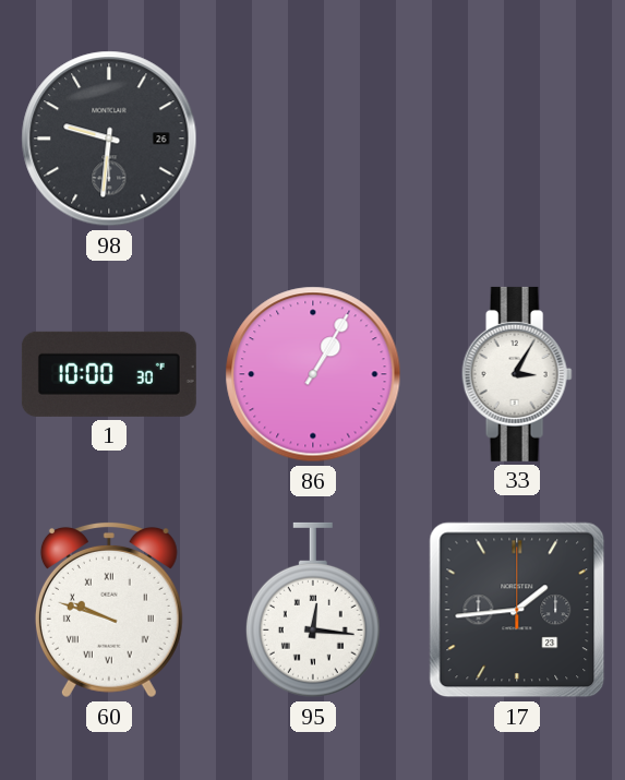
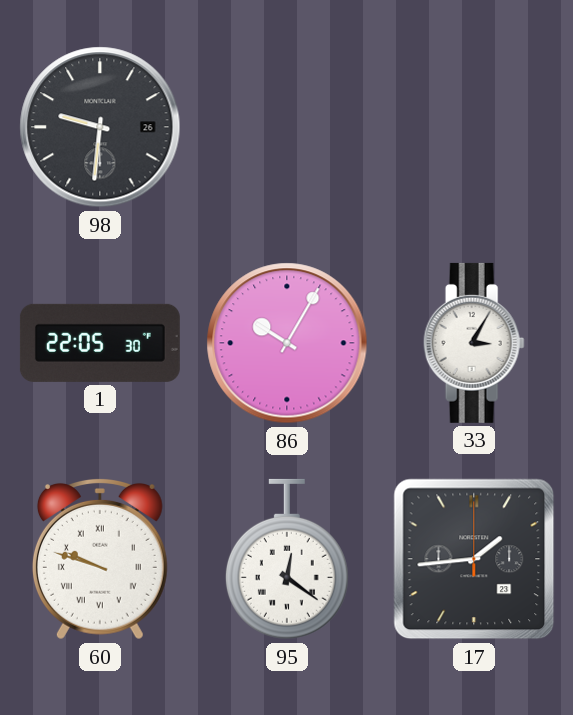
1: 10:00 -> 22:05 (100, 343)
86: 1:05 -> 10:05 (287, 343)
95: 12:16 -> 12:21 (287, 559)
